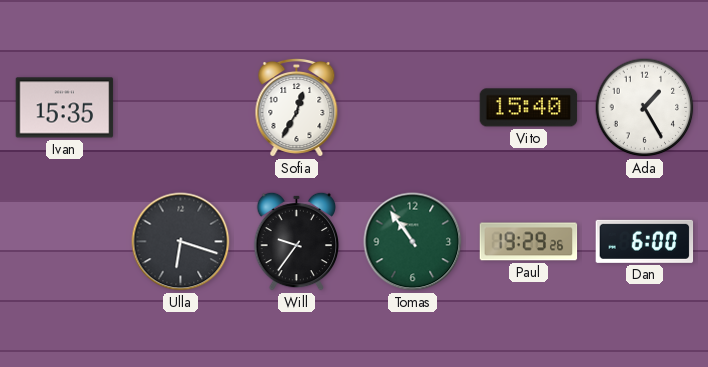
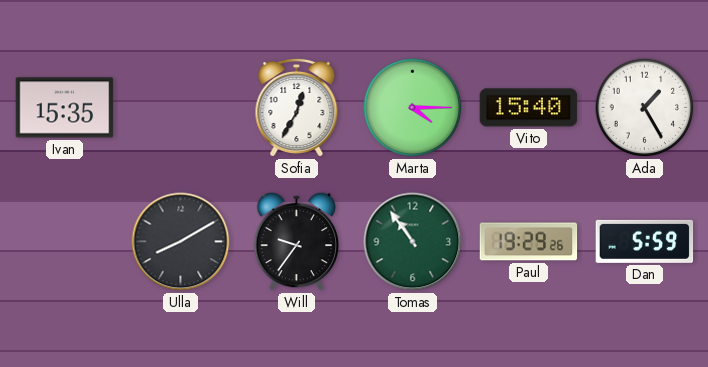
Marta: none -> 4:15 (413, 108)
Ulla: 6:18 -> 8:10 (181, 242)
Dan: 6:00 -> 5:59 (645, 241)
